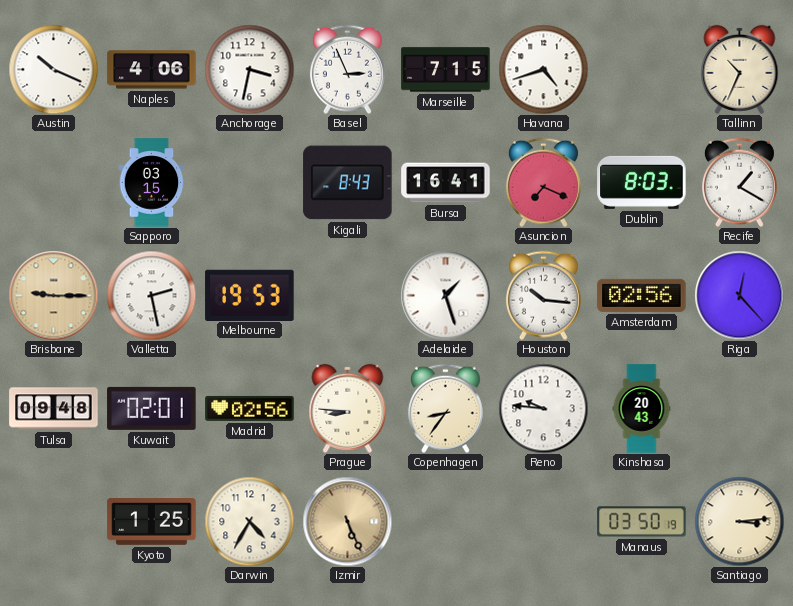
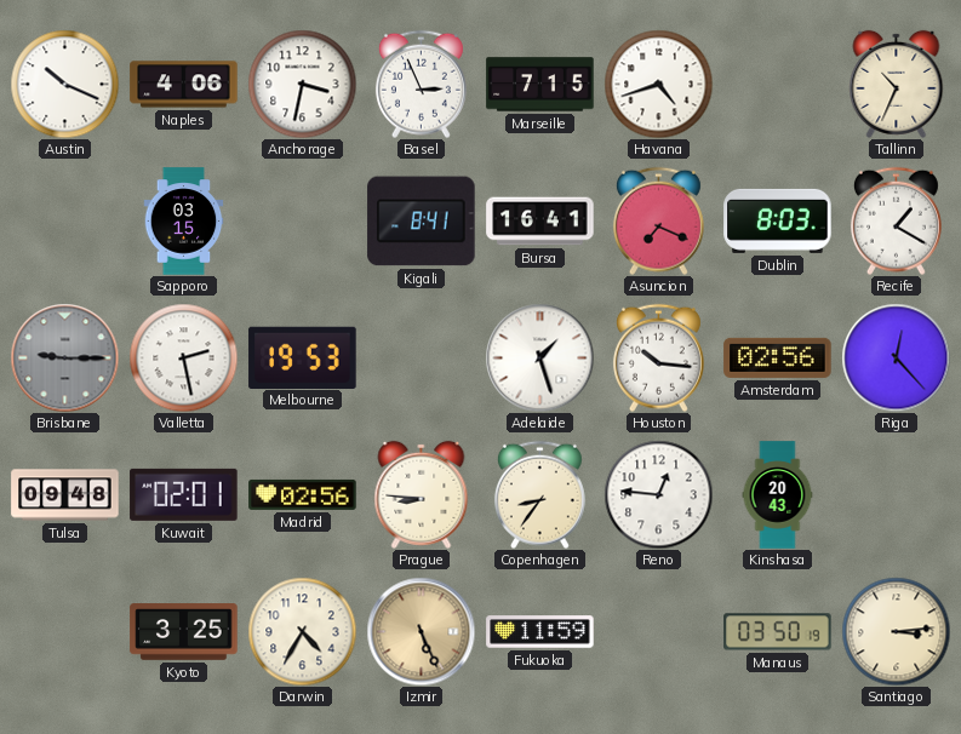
Kigali: 8:43 -> 8:41 (422, 222)
Brisbane dial: champagne -> grey (64, 357)
Reno: 9:46 -> 12:46 (658, 494)
Kyoto: 1:25 -> 3:25 (184, 632)
Fukuoka: none -> 11:59 (540, 632)
